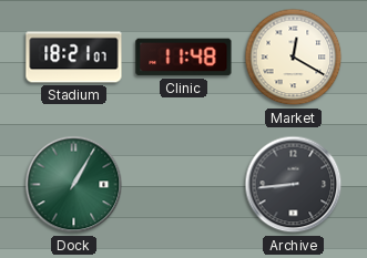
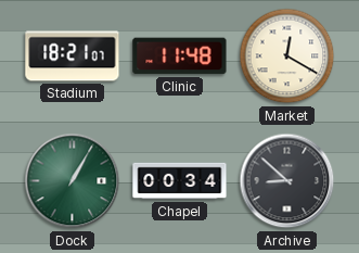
Chapel: none -> 00:34 (180, 181)
Archive: 8:44 -> 8:52 (287, 181)
